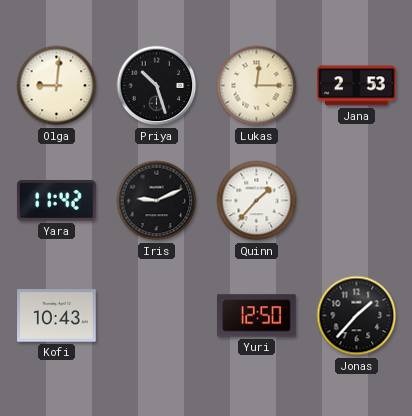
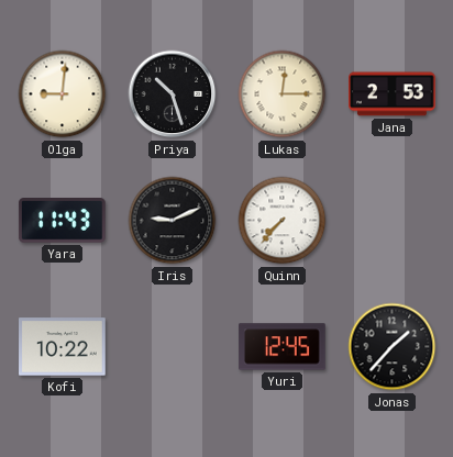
Yara: 11:42 -> 11:43 (63, 221)
Quinn: 1:37 -> 7:37 (283, 221)
Kofi: 10:43 -> 10:22 (63, 347)
Yuri: 12:50 -> 12:45 (283, 347)
